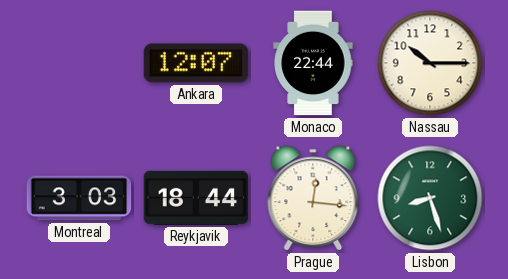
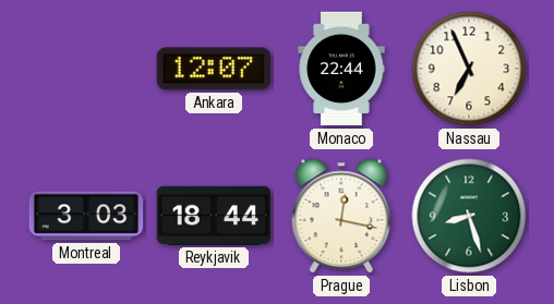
Nassau: 10:15 -> 6:56 (469, 69)
Prague: 12:16 -> 12:17 (341, 216)
